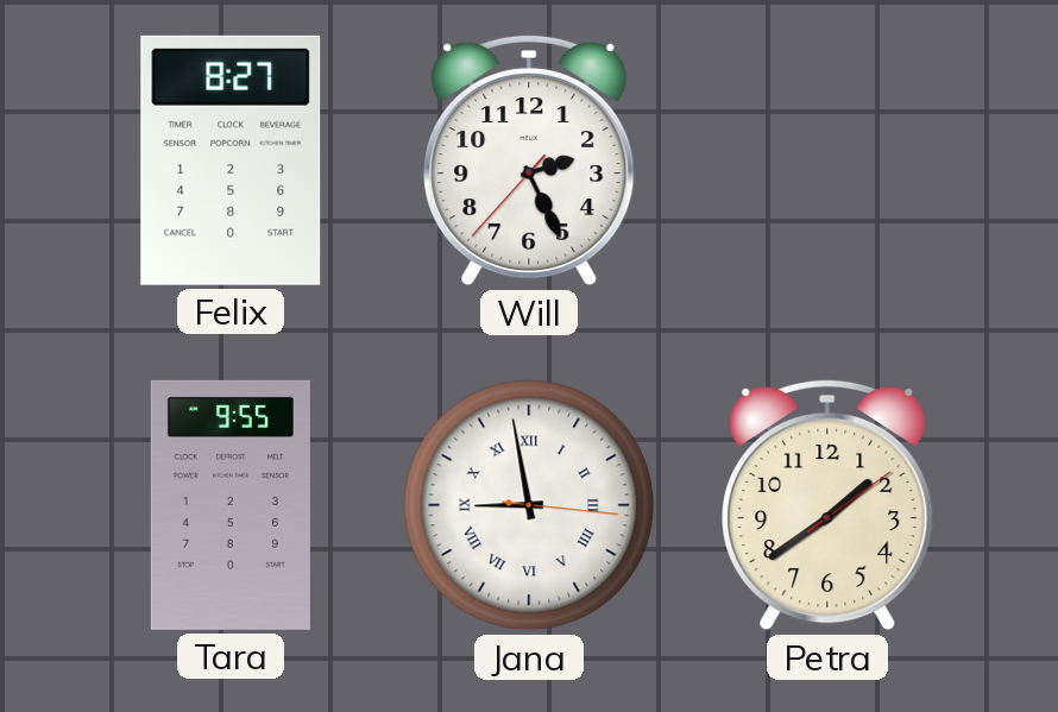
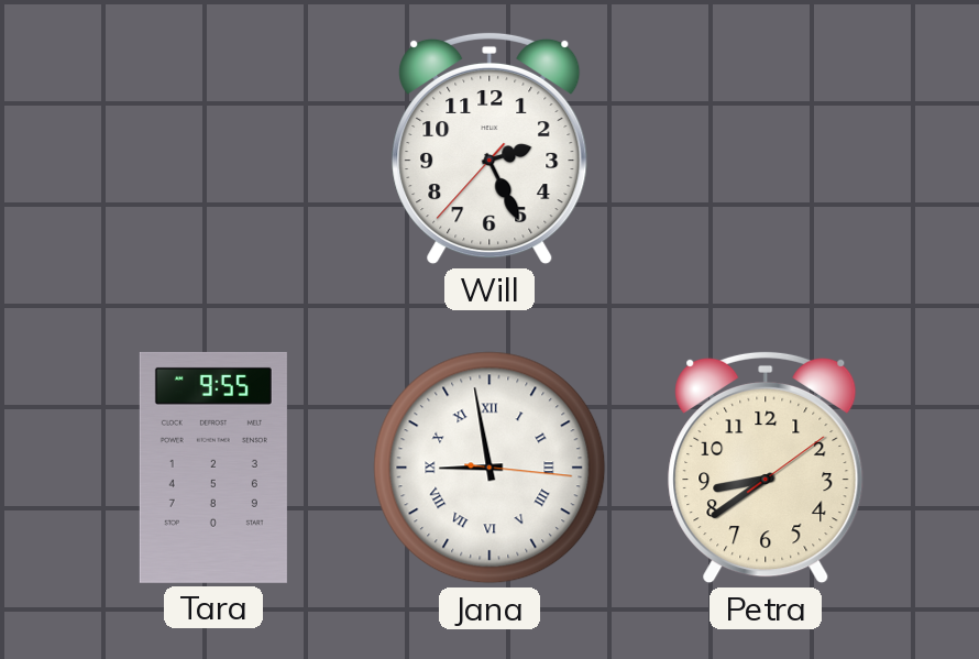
Felix: 8:27 -> none (231, 160)
Petra: 1:39 -> 8:39 (766, 468)
